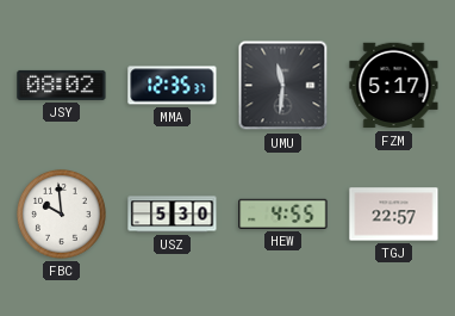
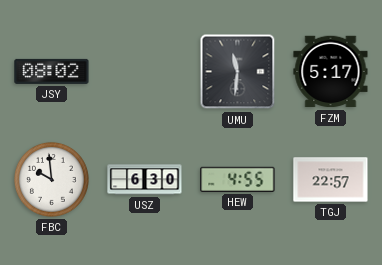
MMA: 12:35 -> none (173, 86)
USZ: 5:30 -> 6:30 (145, 180)
